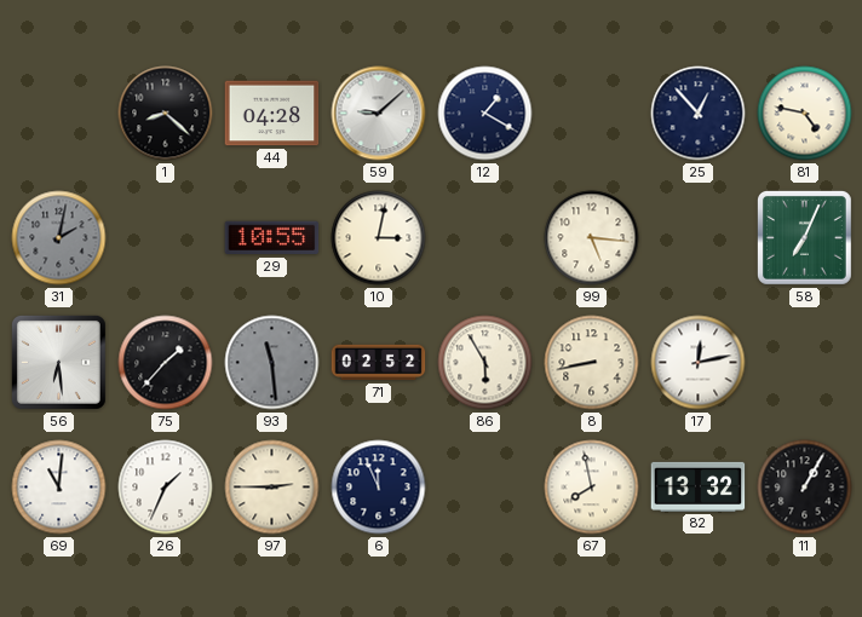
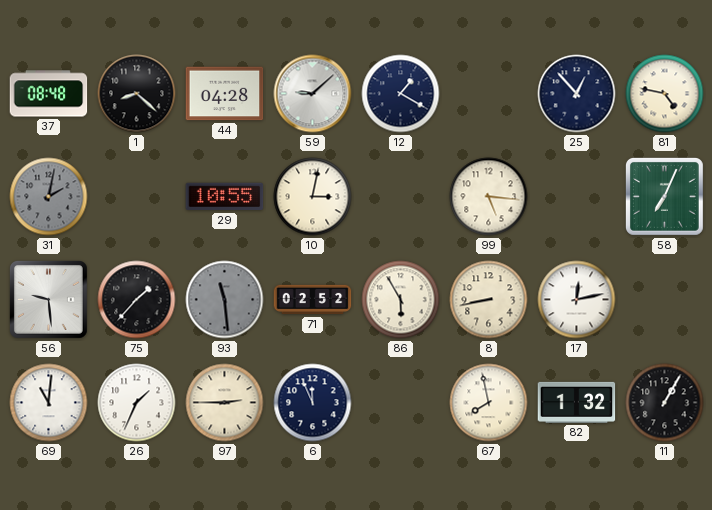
37: none -> 08:48 (49, 94)
56: 6:29 -> 9:29 (48, 299)
82: 13:32 -> 1:32 (577, 402)
